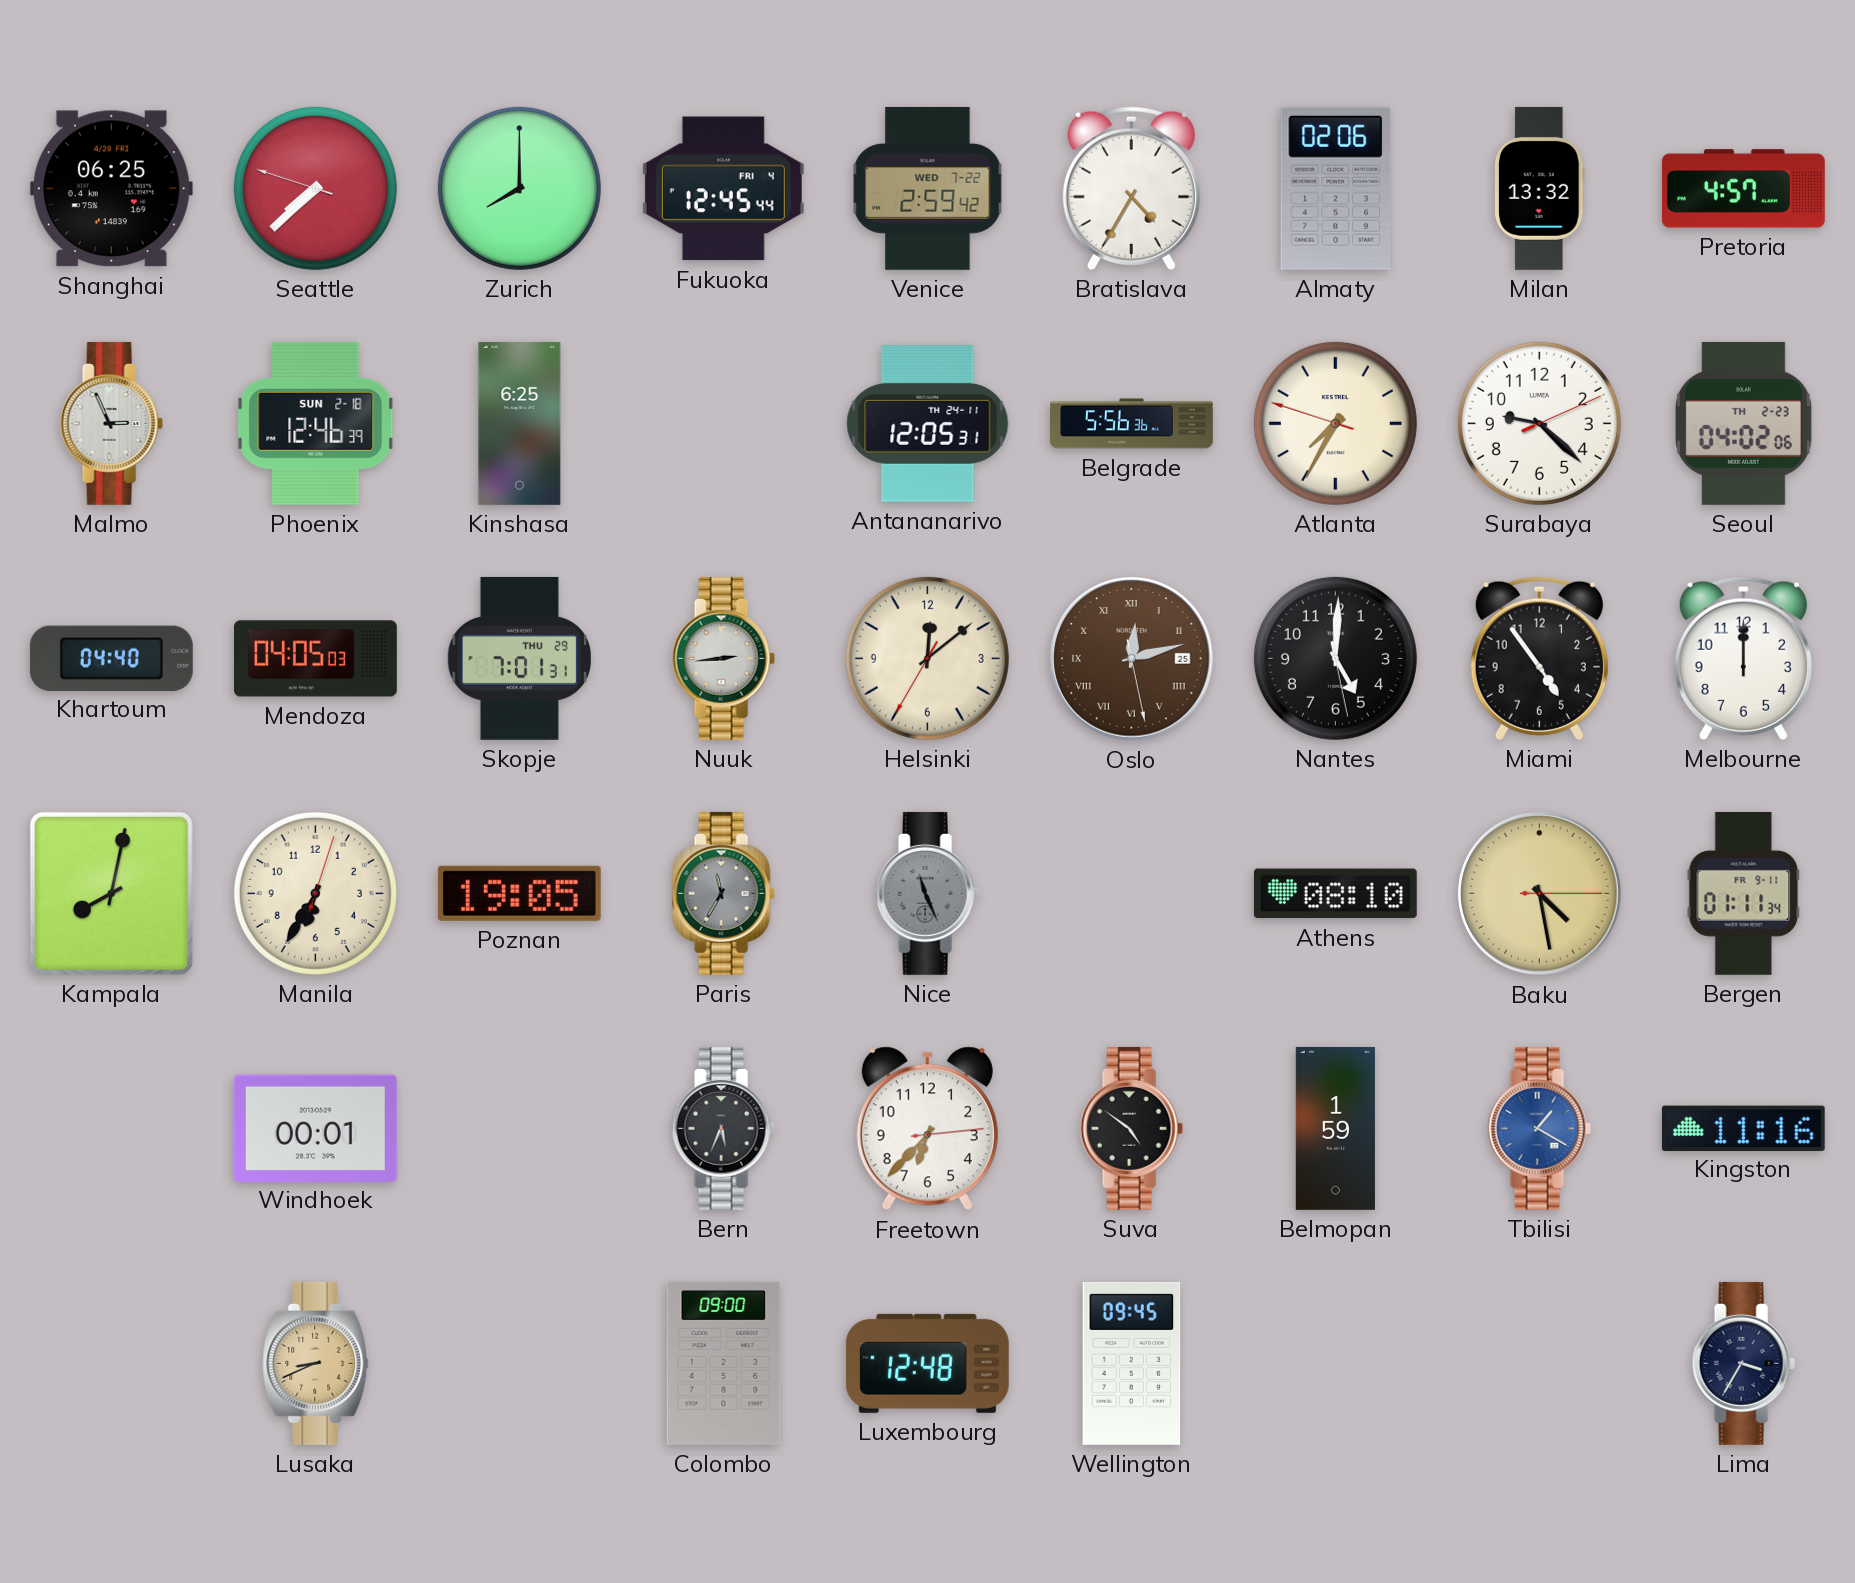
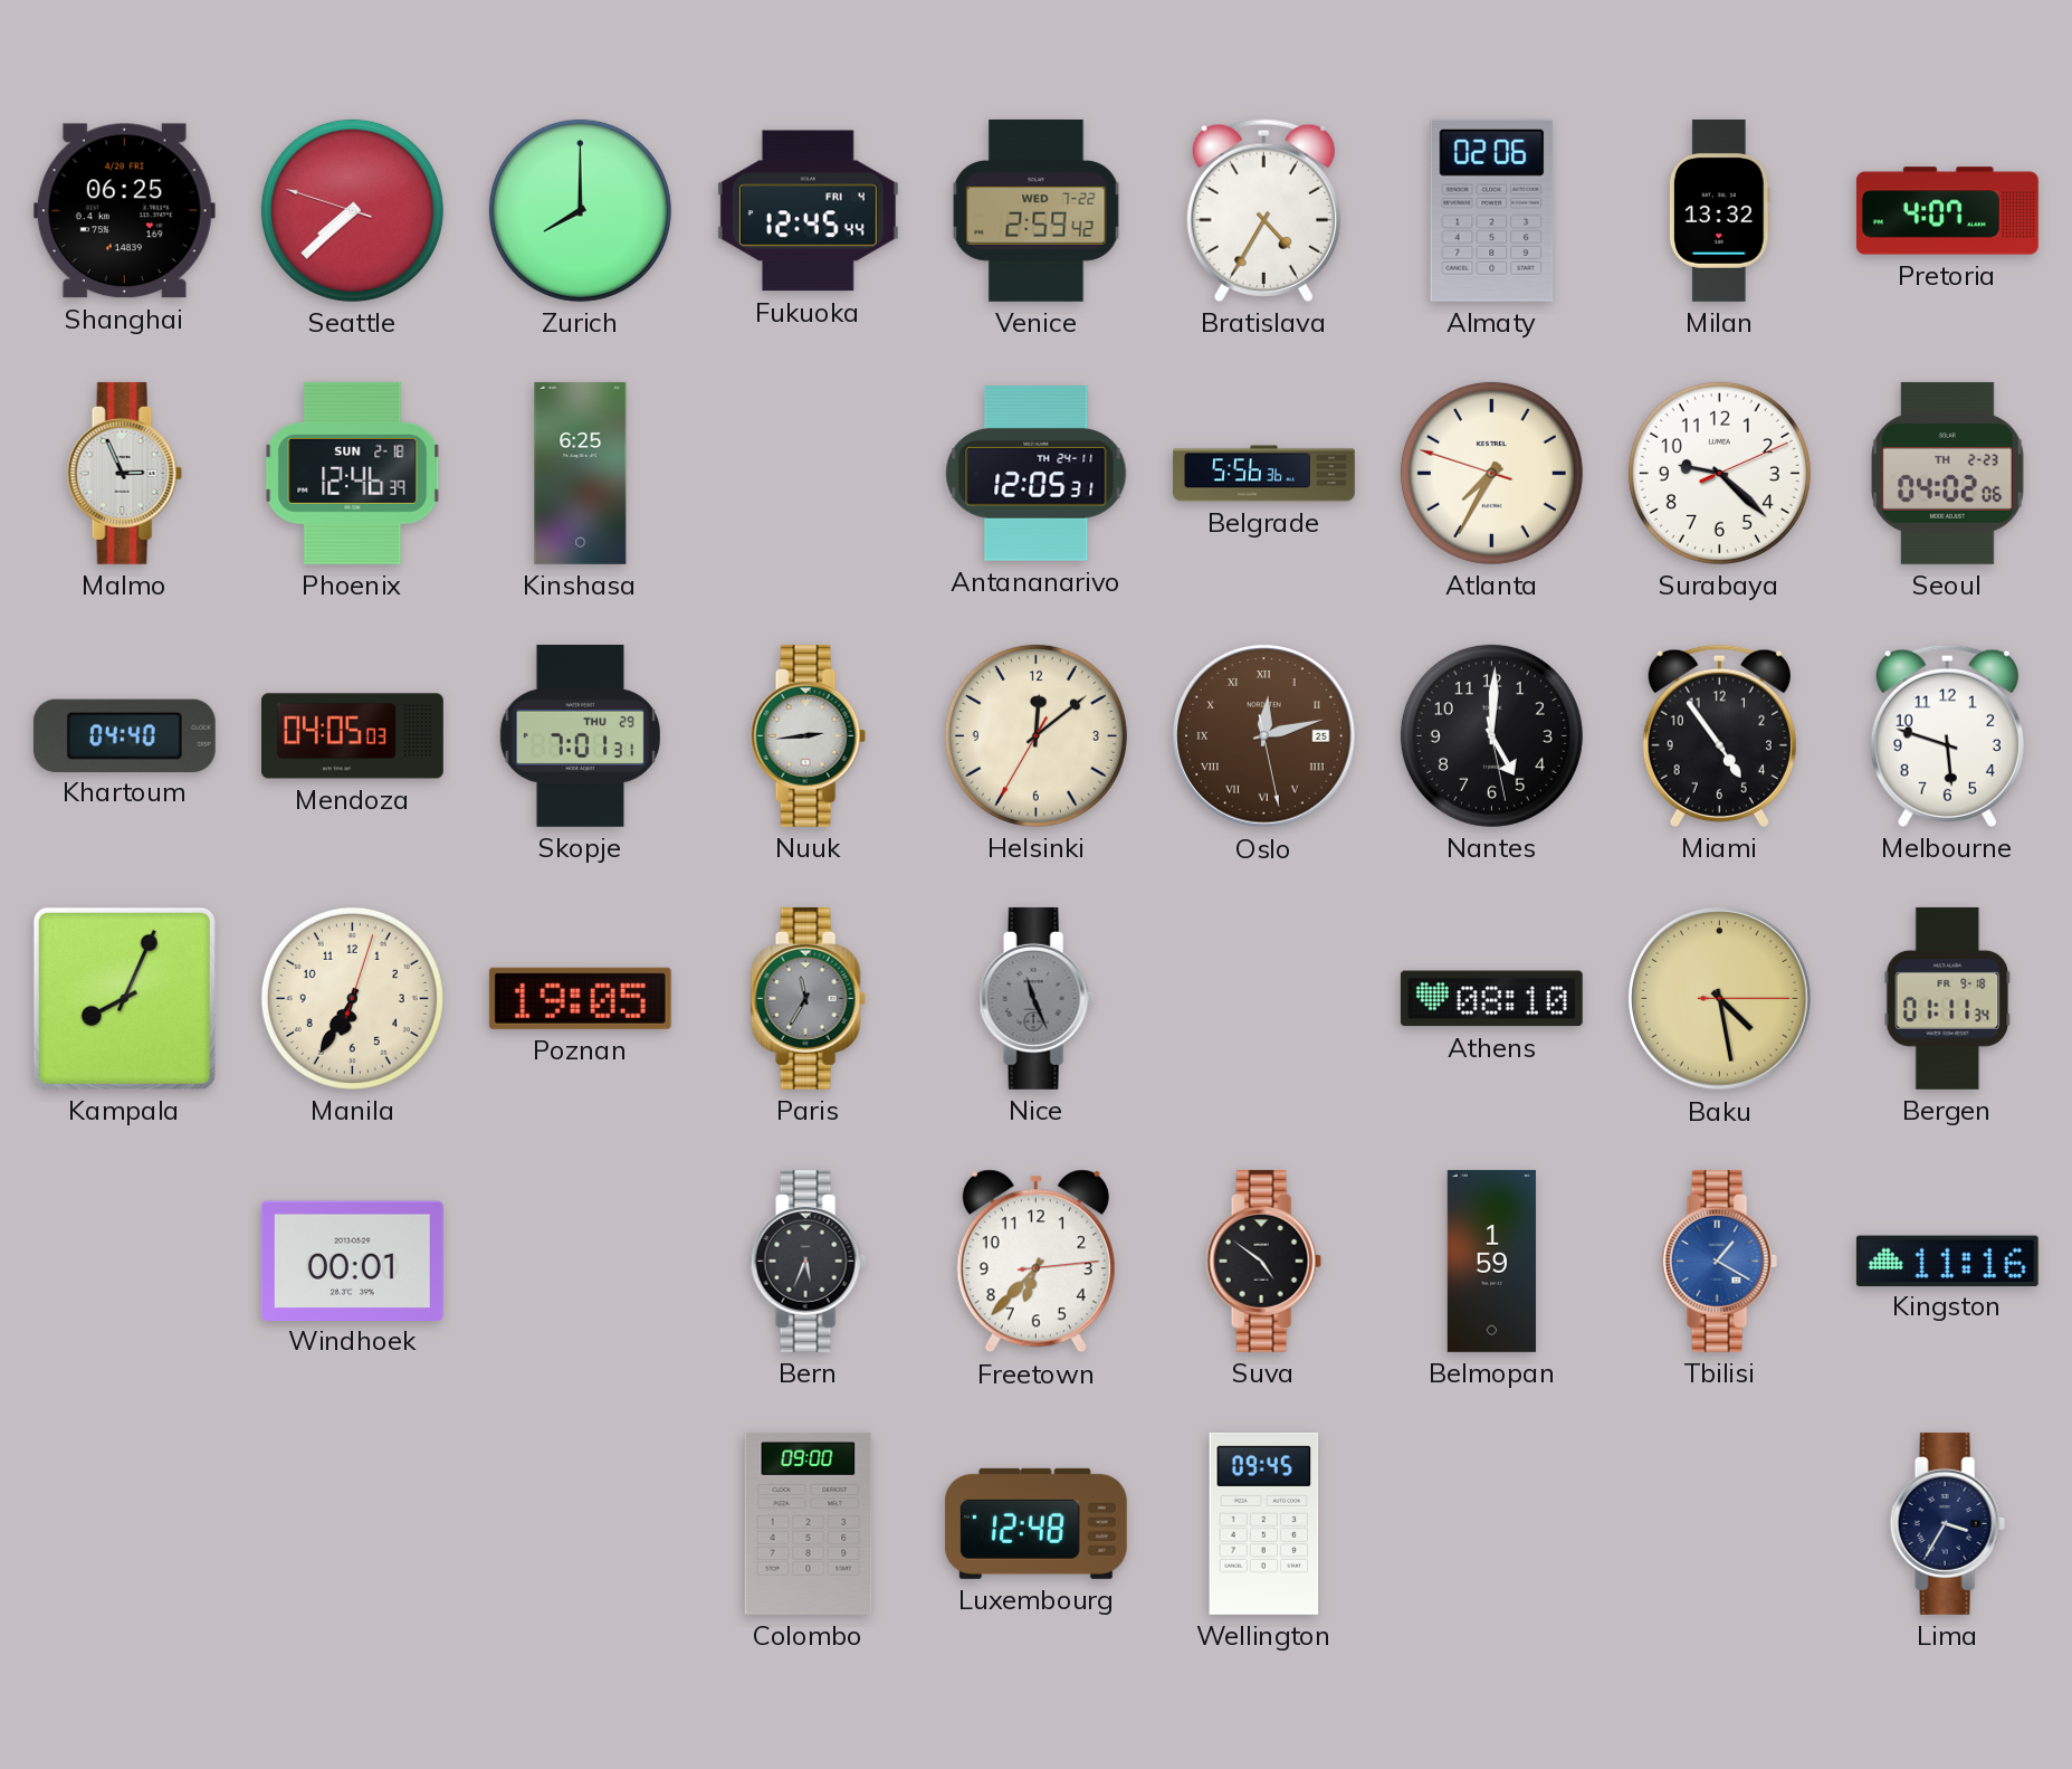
Pretoria: 4:57 -> 4:07 (1947, 211)
Melbourne: 12:00 -> 5:48 (1947, 735)
Kampala: 8:02 -> 8:04 (124, 998)
Bergen date: FR 9-11 -> FR 9-18 (1948, 998)
Lusaka: 8:41 -> none (316, 1363)
